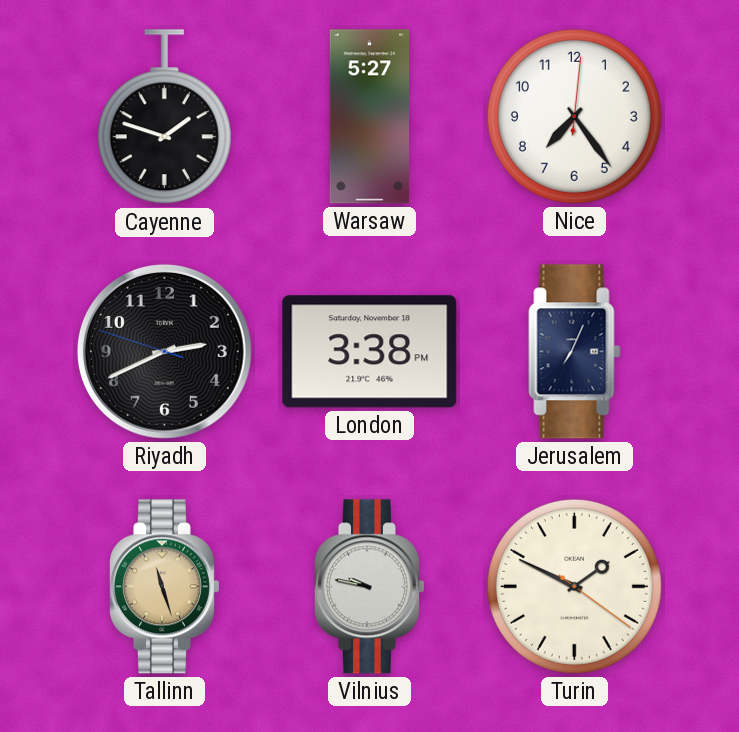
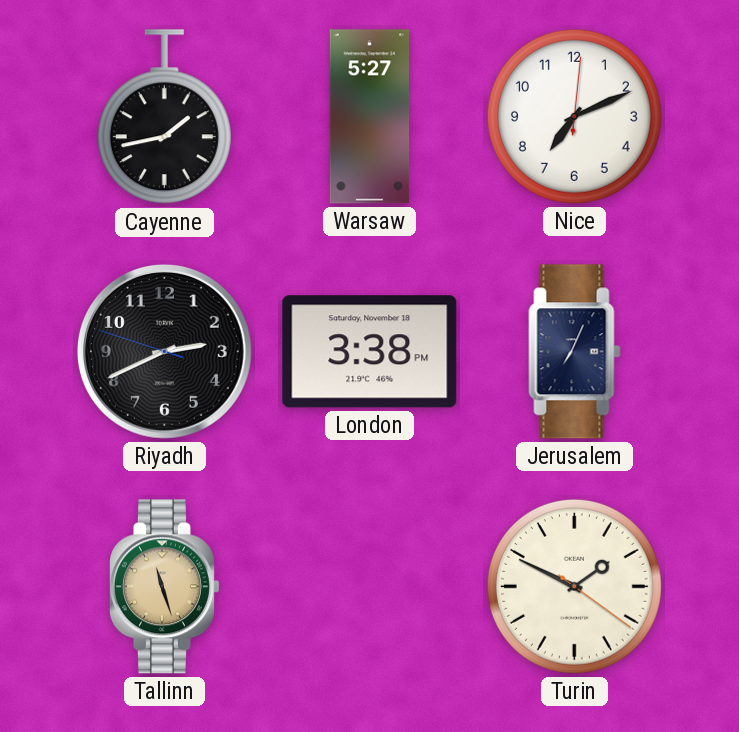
Cayenne: 1:48 -> 1:43 (164, 117)
Nice: 7:24 -> 7:11 (574, 116)
Vilnius: 9:47 -> none (369, 587)
